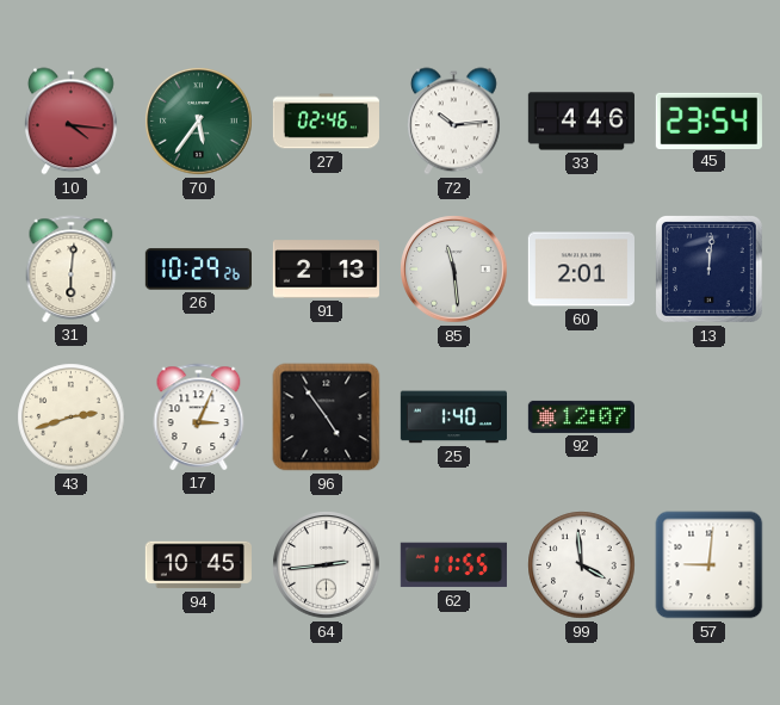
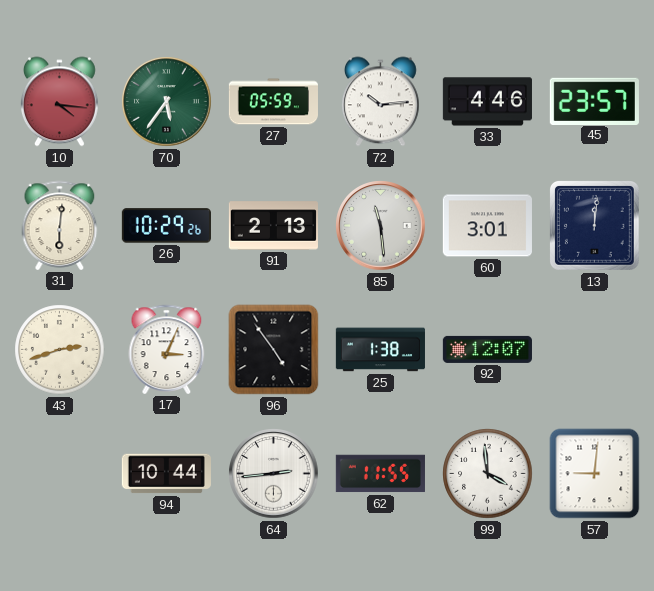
27: 02:46 -> 05:59 (273, 102)
45: 23:54 -> 23:57 (594, 101)
60: 2:01 -> 3:01 (487, 226)
25: 1:40 -> 1:38 (380, 350)
94: 10:45 -> 10:44 (166, 474)
